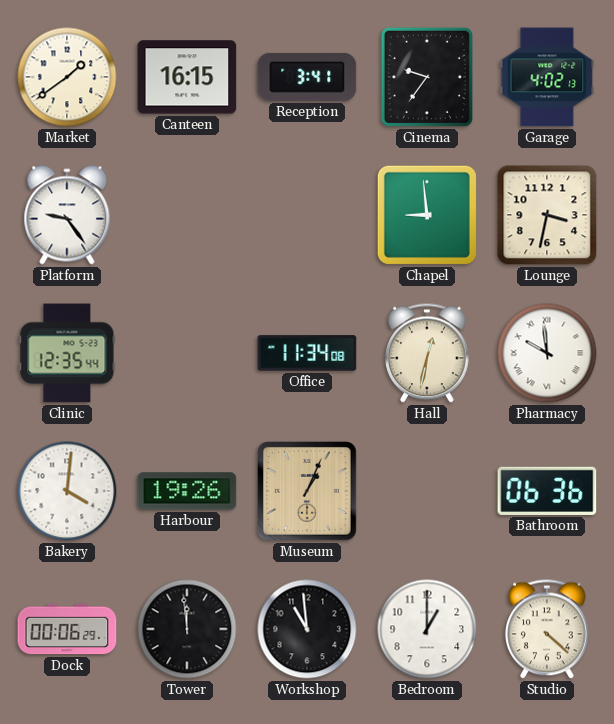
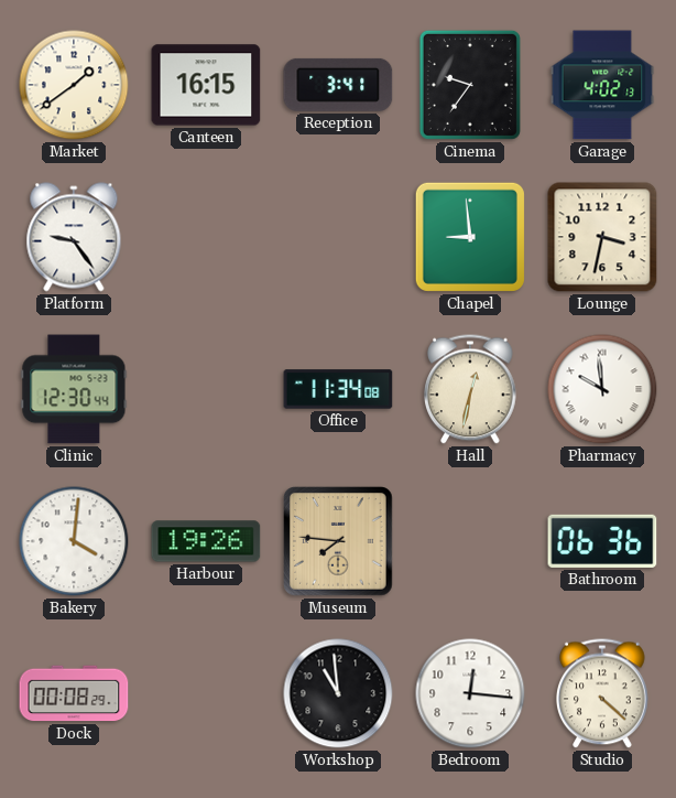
Clinic: 12:35 -> 12:30 (74, 389)
Museum: 1:04 -> 7:46 (338, 541)
Dock: 00:06 -> 00:08 (74, 693)
Tower: 11:59 -> none (187, 629)
Bedroom: 1:00 -> 12:16 (470, 693)
